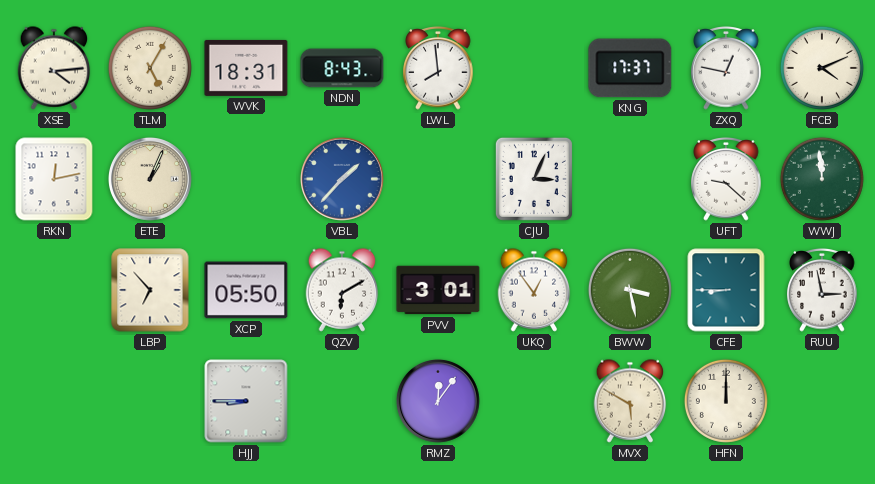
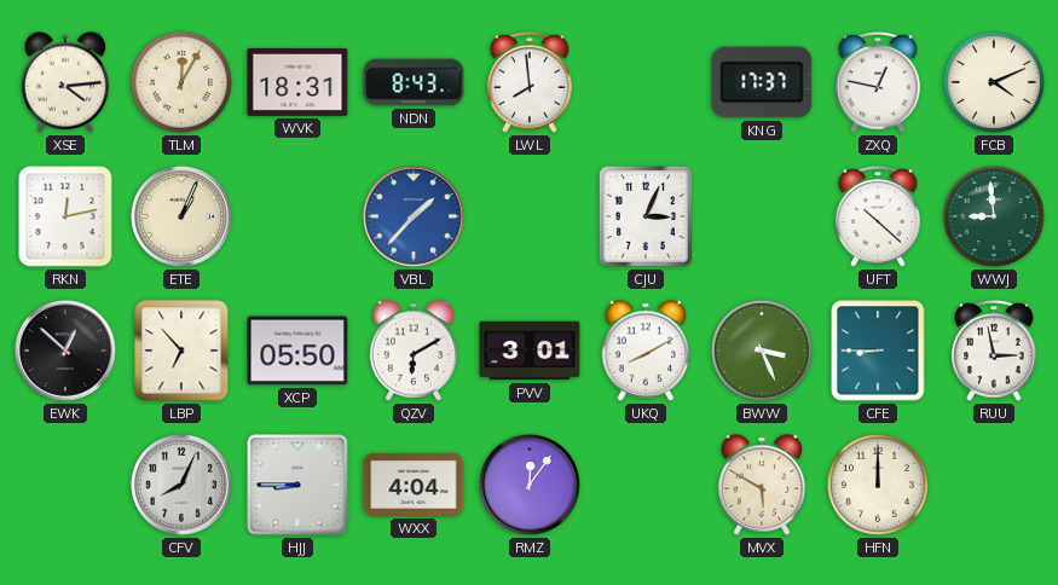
TLM: 5:05 -> 12:05 (181, 82)
UFT: 9:22 -> 10:22 (878, 216)
WWJ: 11:59 -> 8:59 (994, 216)
EWK: none -> 12:52 (65, 351)
UKQ: 12:54 -> 8:10 (646, 351)
BWW: 3:28 -> 3:26 (762, 351)
CFV: none -> 8:04 (181, 485)
WXX: none -> 4:04 (414, 485)
